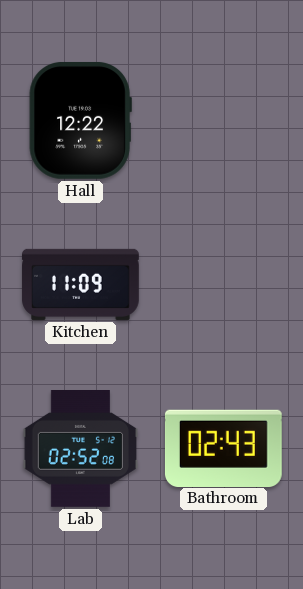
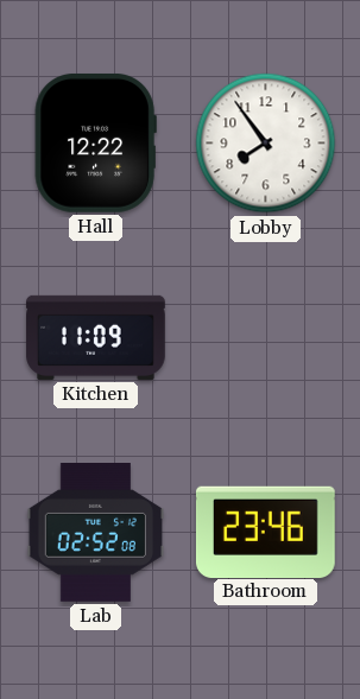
Lobby: none -> 7:54 (266, 144)
Bathroom: 02:43 -> 23:46 (265, 532)
